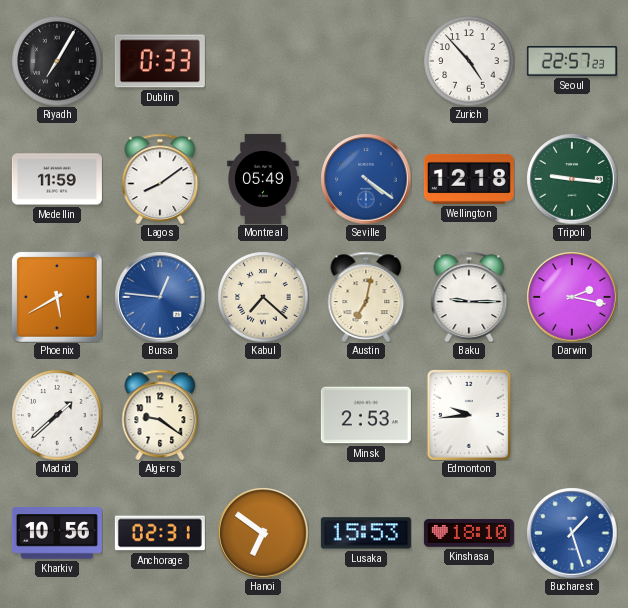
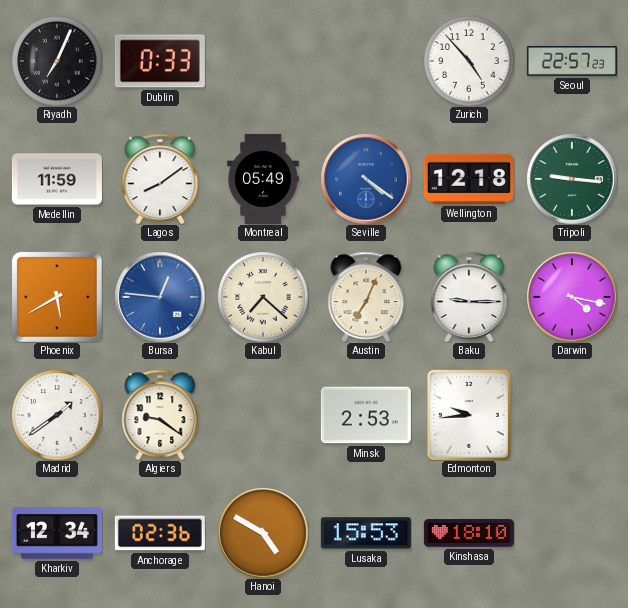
Riyadh: 7:05 -> 7:04 (57, 61)
Austin: 7:02 -> 7:04 (366, 296)
Darwin: 2:17 -> 4:17 (572, 297)
Madrid: 1:38 -> 1:39 (57, 415)
Kharkiv: 10:56 -> 12:34 (57, 533)
Anchorage: 02:31 -> 02:36 (160, 533)
Hanoi: 6:51 -> 4:50 (263, 533)
Bucharest: 1:27 -> none (572, 533)
